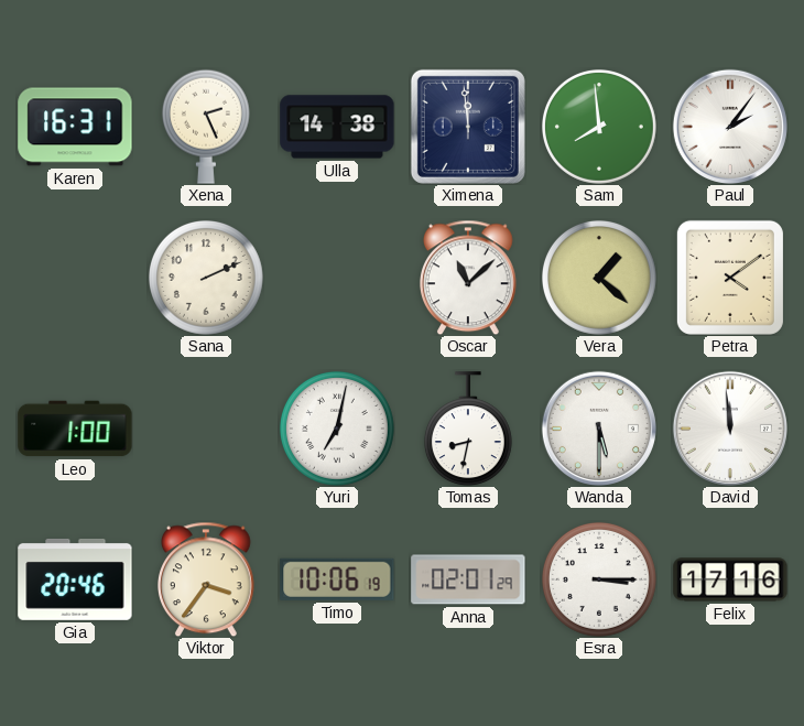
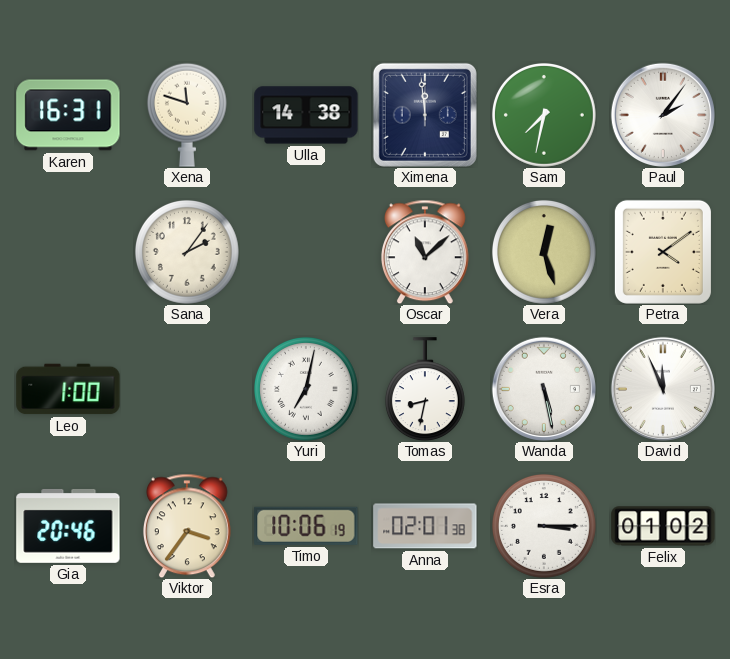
Xena: 2:26 -> 11:48 (187, 115)
Sam: 7:59 -> 7:32 (544, 115)
Sana: 2:11 -> 2:06 (187, 252)
Vera: 1:22 -> 12:27 (544, 252)
Wanda: 5:30 -> 5:28 (544, 389)
David: 11:59 -> 11:56 (663, 389)
Anna: 02:01:29 -> 02:01:38 (425, 526)
Felix: 17:16 -> 01:02 (663, 526)
